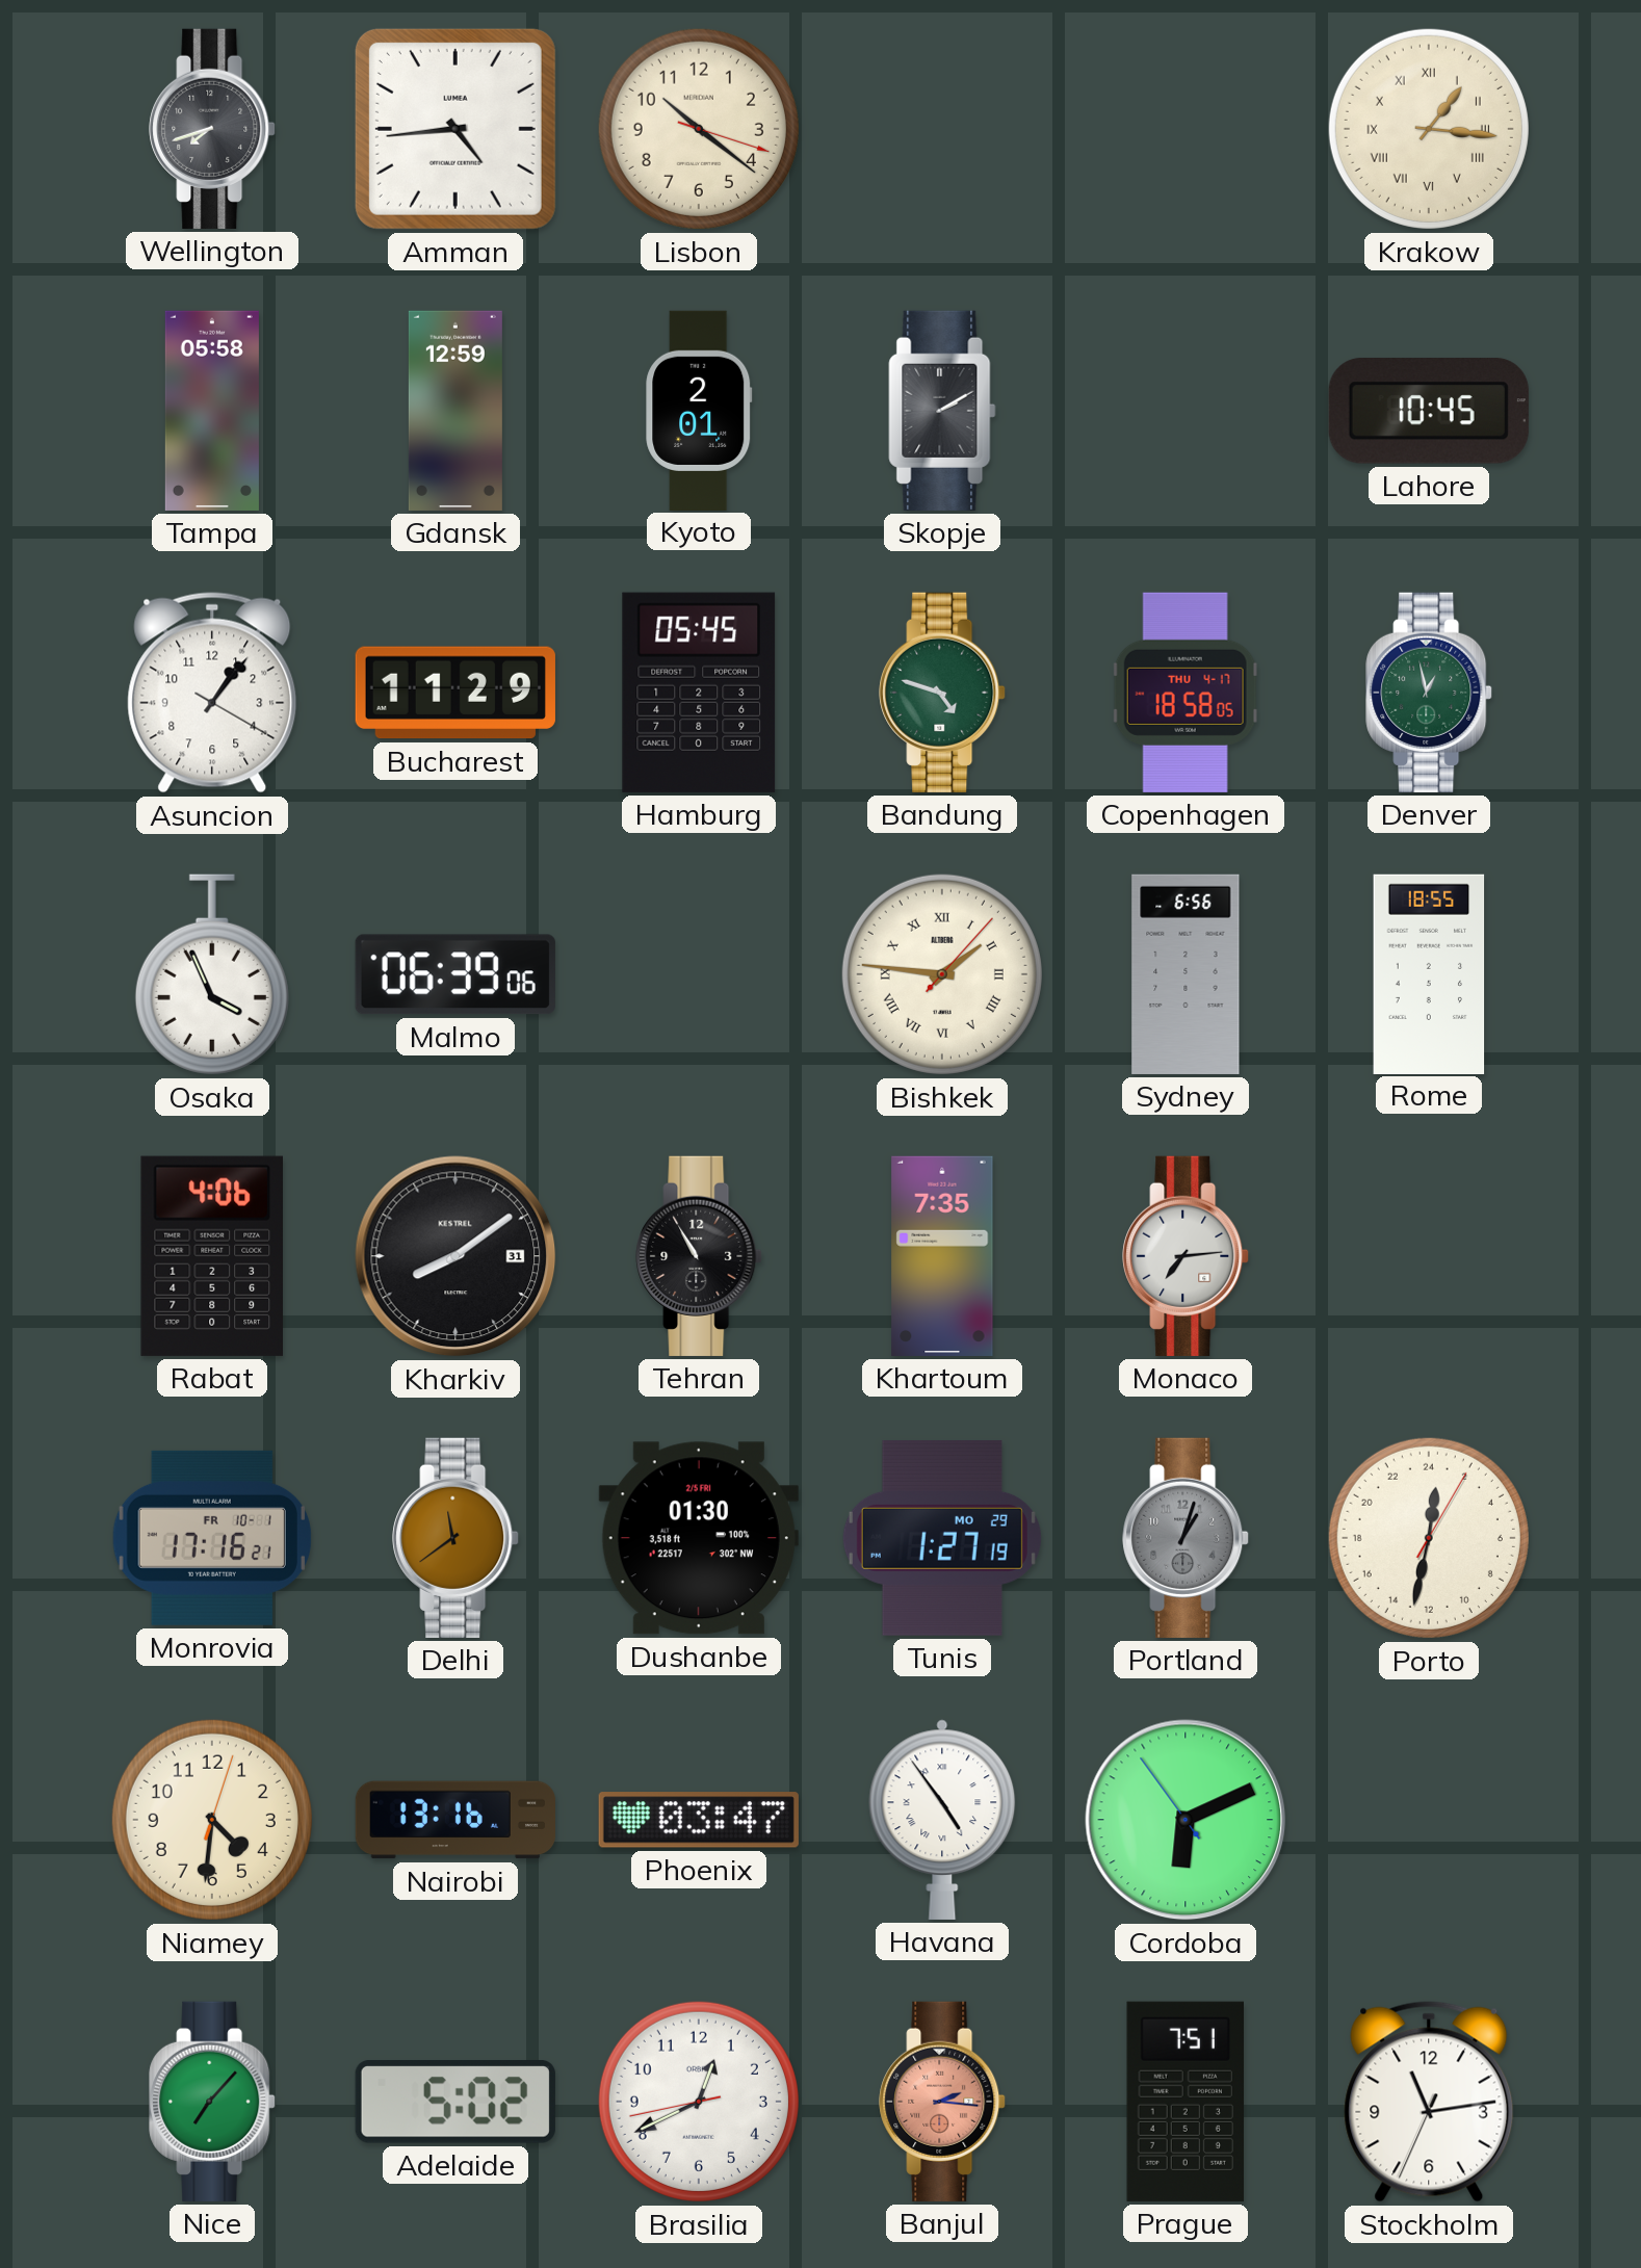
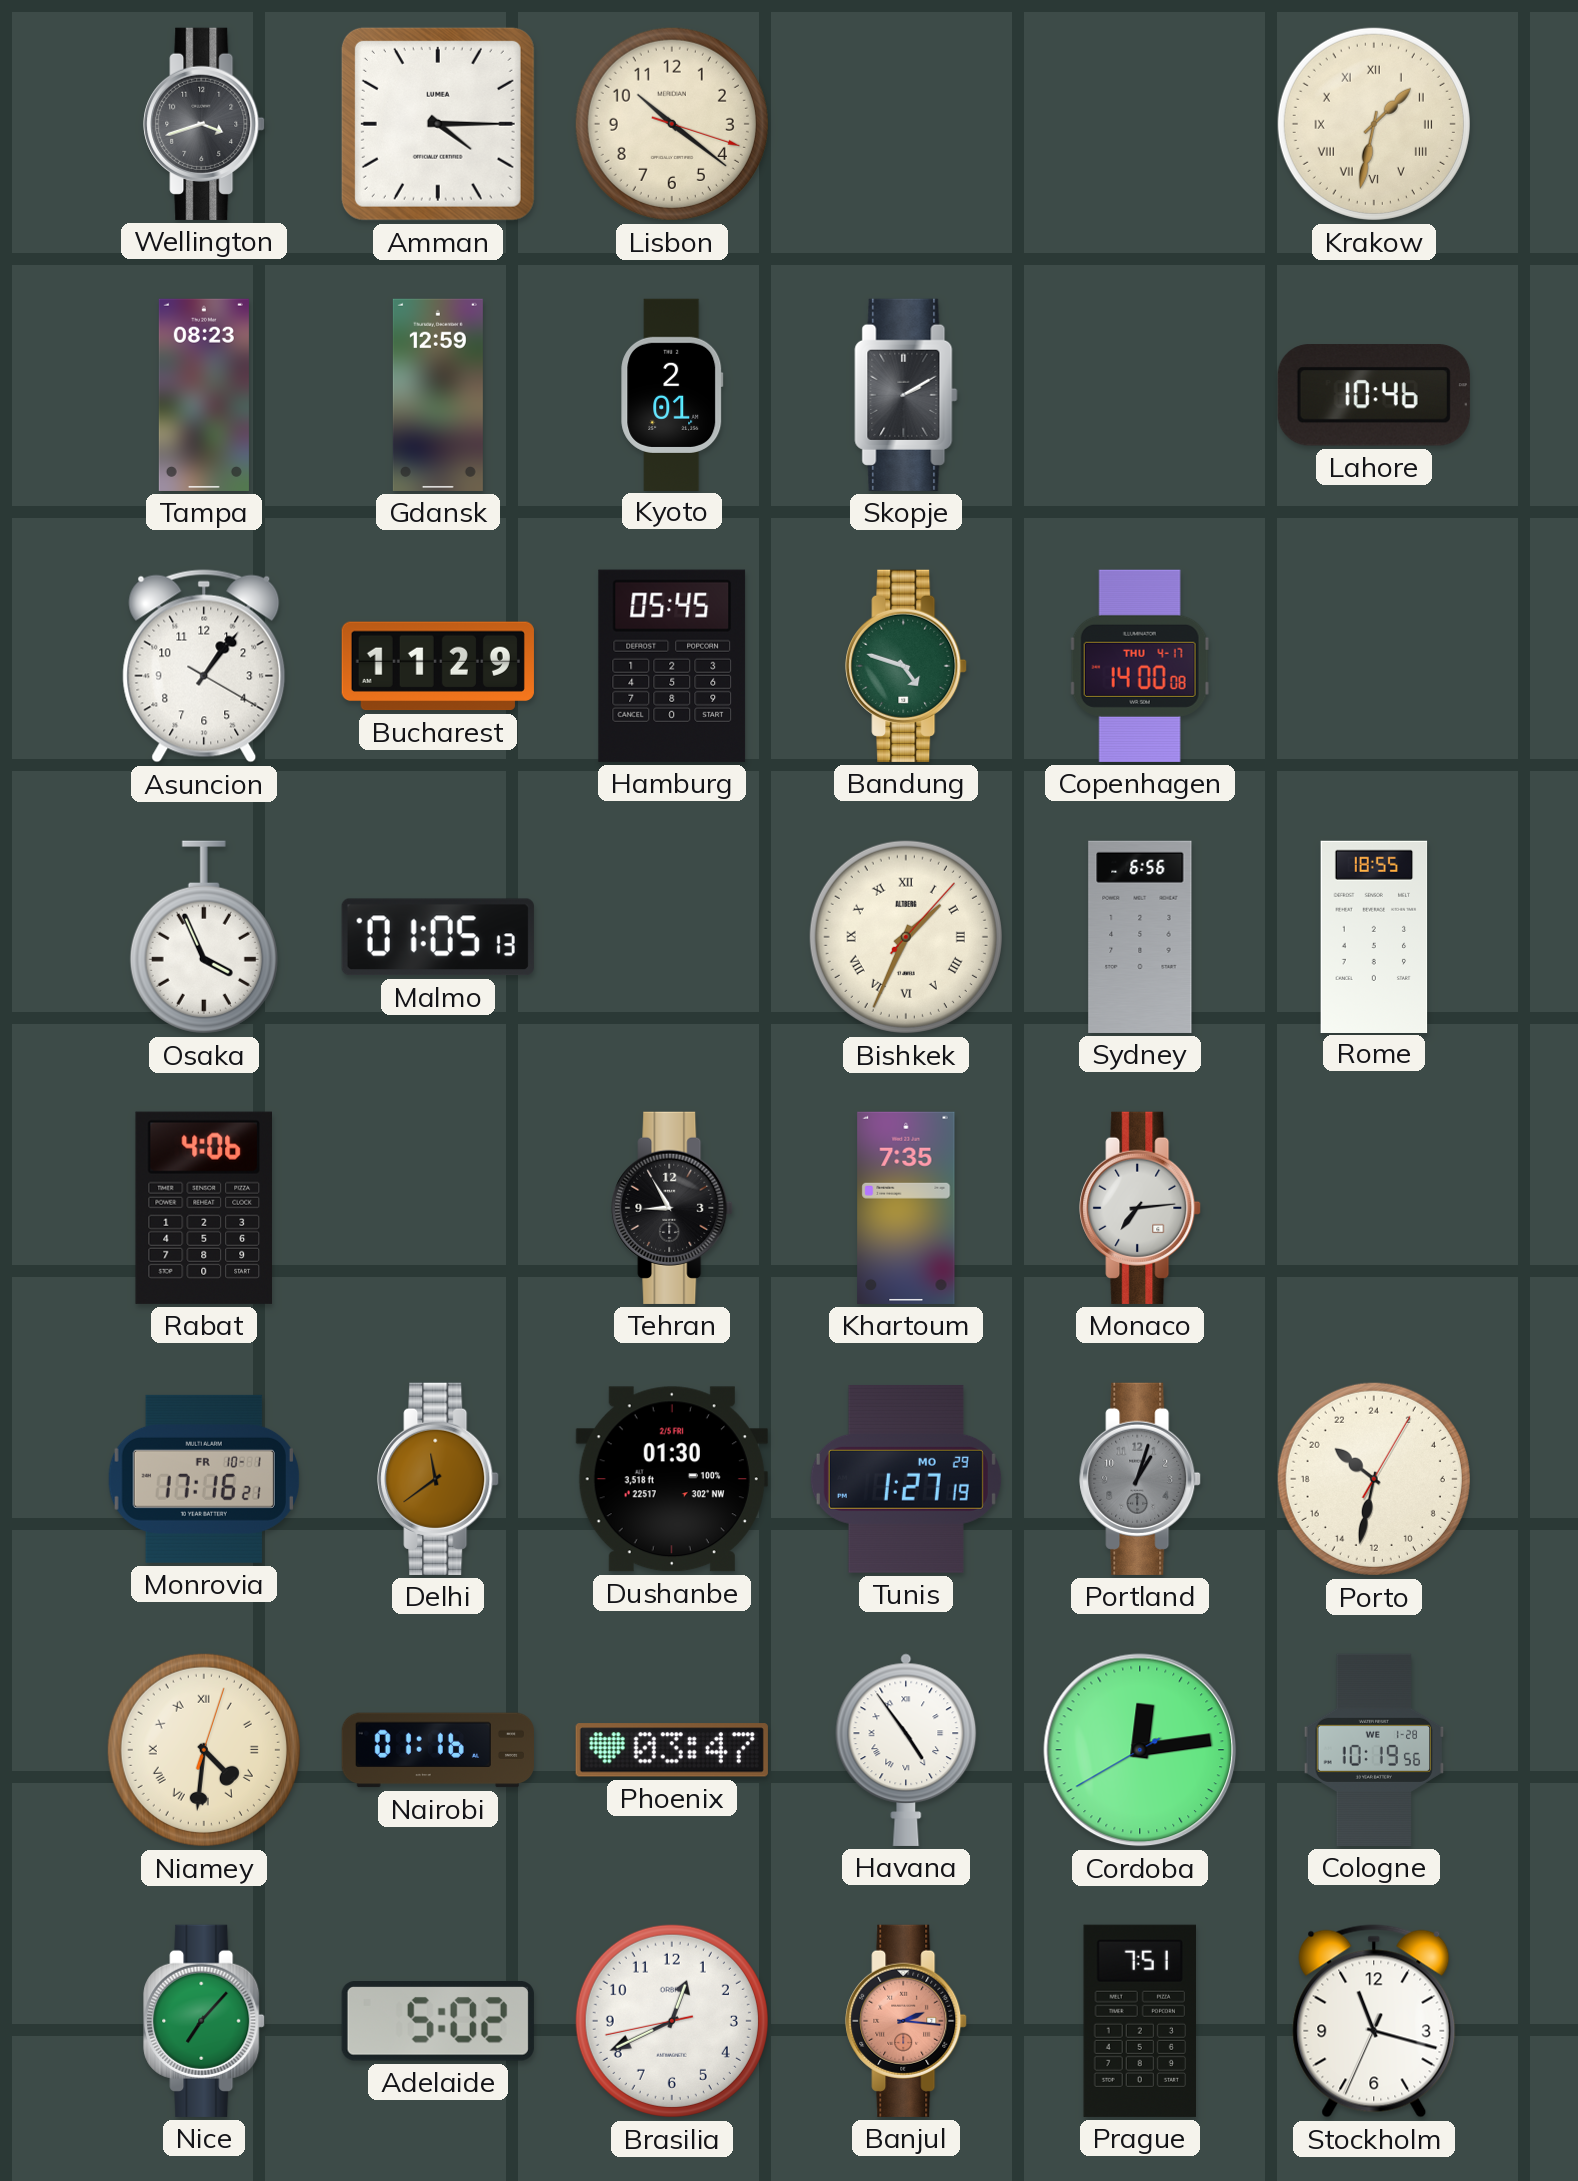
Wellington: 7:42 -> 3:42 (204, 124)
Amman: 4:44 -> 4:15 (438, 124)
Krakow: 1:16 -> 1:32 (1374, 124)
Tampa: 05:58 -> 08:23 (204, 395)
Lahore: 10:45 -> 10:46 (1374, 396)
Copenhagen: 18:58 -> 14:00 (1140, 666)
Denver: 12:58 -> none (1429, 693)
Malmo: 06:39 -> 01:05 (438, 937)
Bishkek: 1:46 -> 1:34 (906, 937)
Kharkiv: 8:09 -> none (455, 1256)
Tehran: 10:55 -> 8:55 (672, 1208)
Porto: 0:32 -> 20:32 (1374, 1479)
Niamey numerals: Arabic -> Roman (204, 1750)
Nairobi: 13:16 -> 01:16 (437, 1750)
Cordoba: 6:10 -> 12:13 (1140, 1750)
Cologne: none -> 10:19 (1374, 1750)
Stockholm: 11:13 -> 11:17 (1374, 2021)
